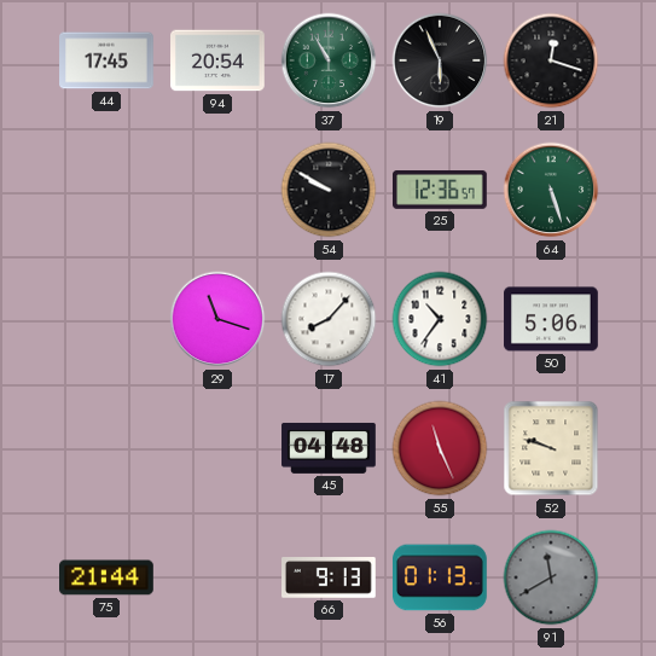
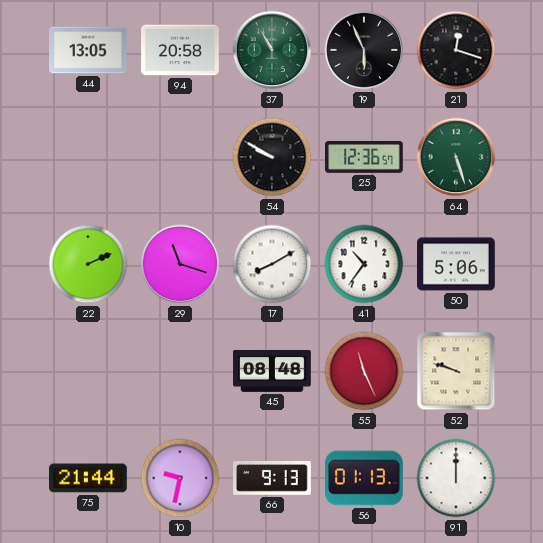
44: 17:45 -> 13:05 (88, 50)
94: 20:54 -> 20:58 (180, 50)
22: none -> 2:11 (88, 264)
17: 8:07 -> 8:10 (272, 264)
45: 04:48 -> 08:48 (272, 371)
10: none -> 9:32 (180, 478)
91: 11:40 -> 12:00 (456, 478)
91 dial: grey -> white (456, 478)
